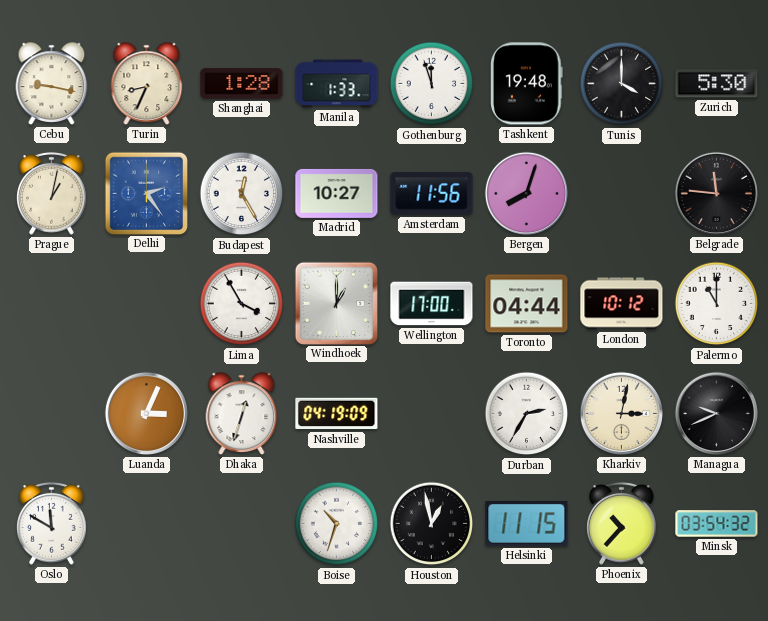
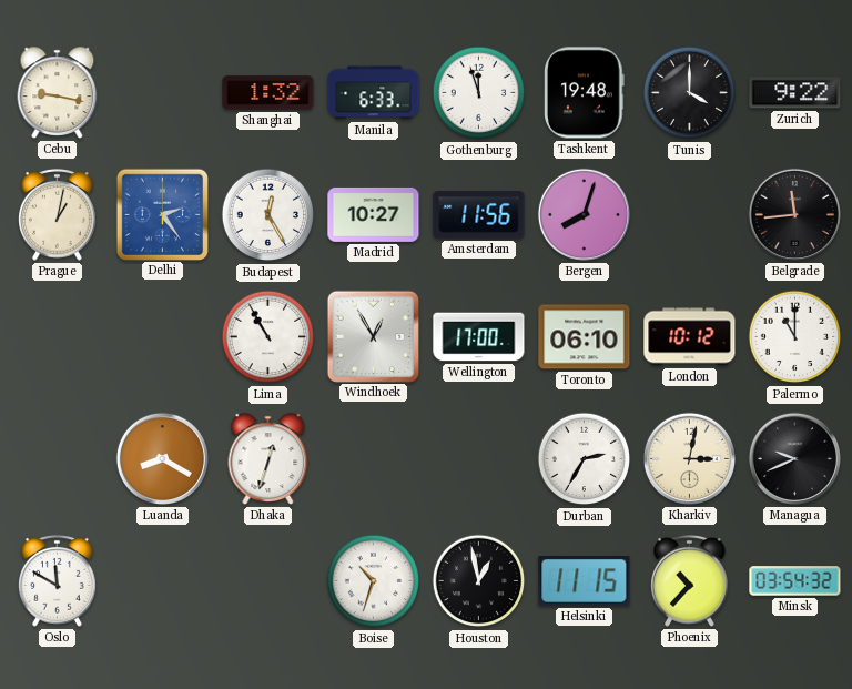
Turin: 8:34 -> none (147, 84)
Shanghai: 1:28 -> 1:32 (268, 93)
Manila: 1:33 -> 6:33 (374, 93)
Zurich: 5:30 -> 9:22 (795, 93)
Belgrade: 11:46 -> 11:44 (794, 214)
Lima: 3:55 -> 10:55 (268, 337)
Windhoek: 1:00 -> 12:55 (373, 336)
Toronto: 04:44 -> 06:10 (585, 337)
Luanda: 3:04 -> 8:20 (162, 458)
Nashville: 04:19 -> none (337, 414)
